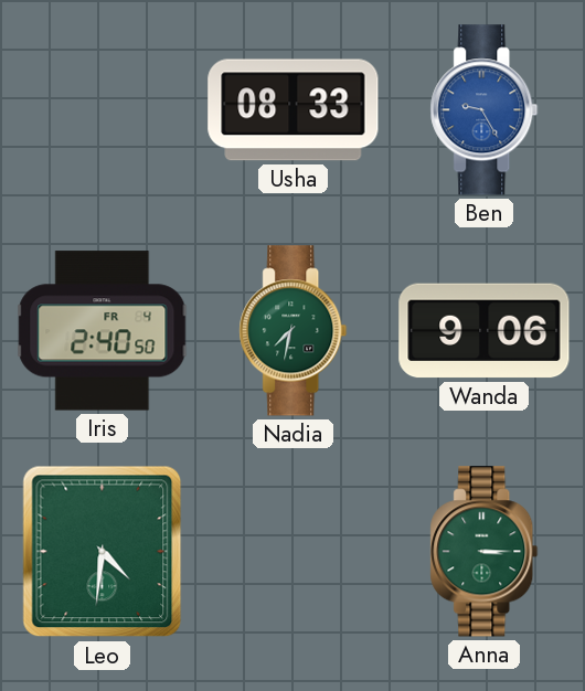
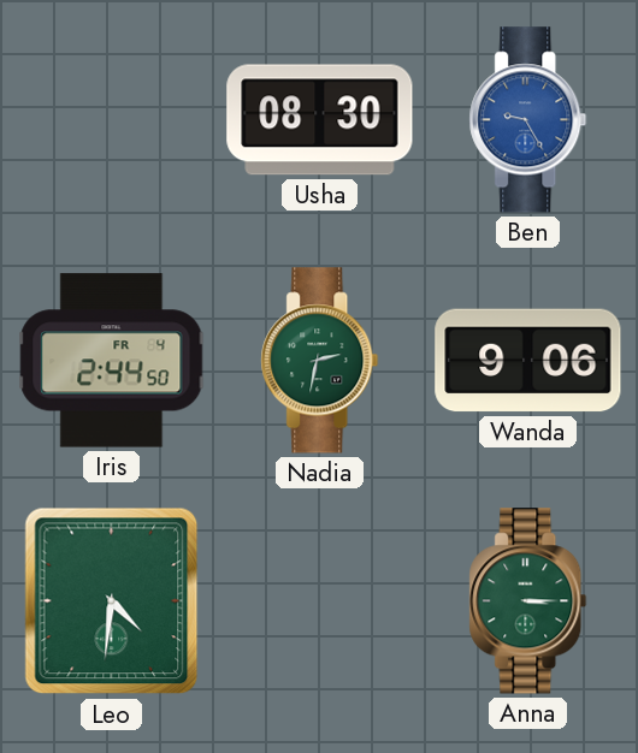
Usha: 08:33 -> 08:30 (320, 120)
Iris: 2:40 -> 2:44 (112, 361)
Nadia: 7:32 -> 2:32 (320, 361)
